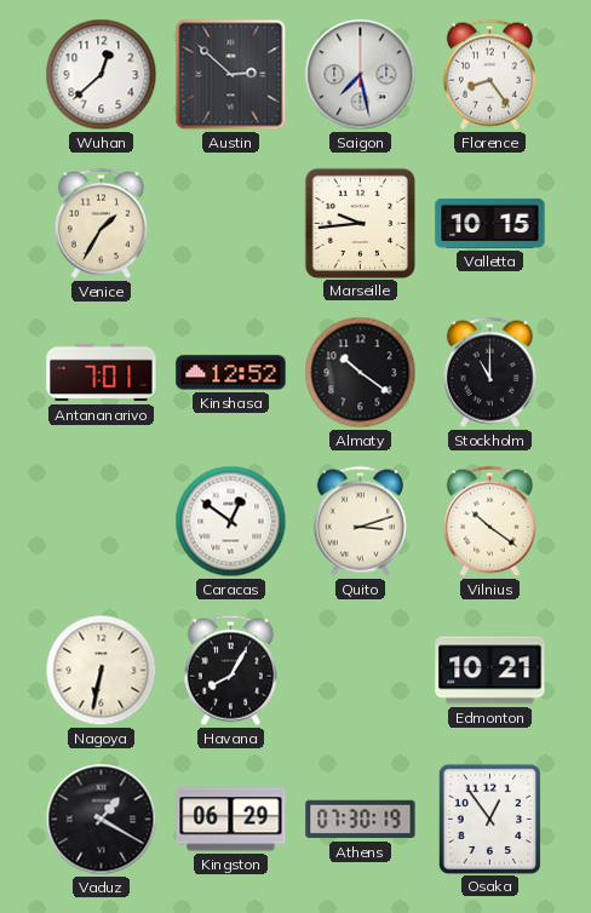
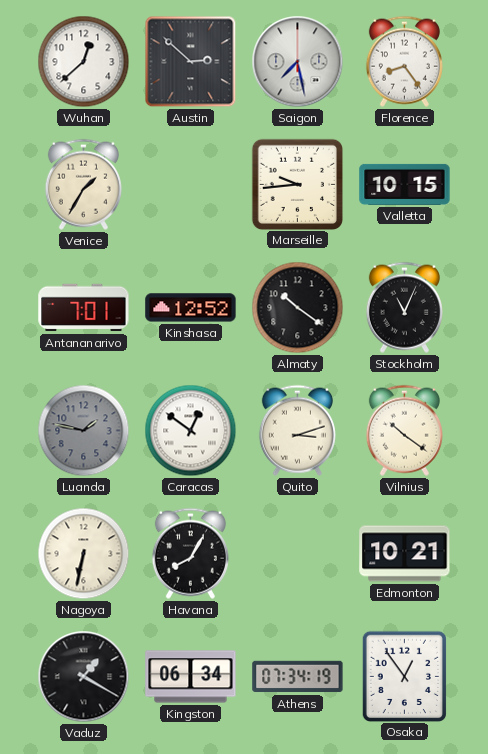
Stockholm: 11:00 -> 11:04 (404, 307)
Luanda: none -> 1:47 (84, 431)
Kingston: 06:29 -> 06:34 (191, 677)
Athens: 07:30 -> 07:34 (298, 677)
